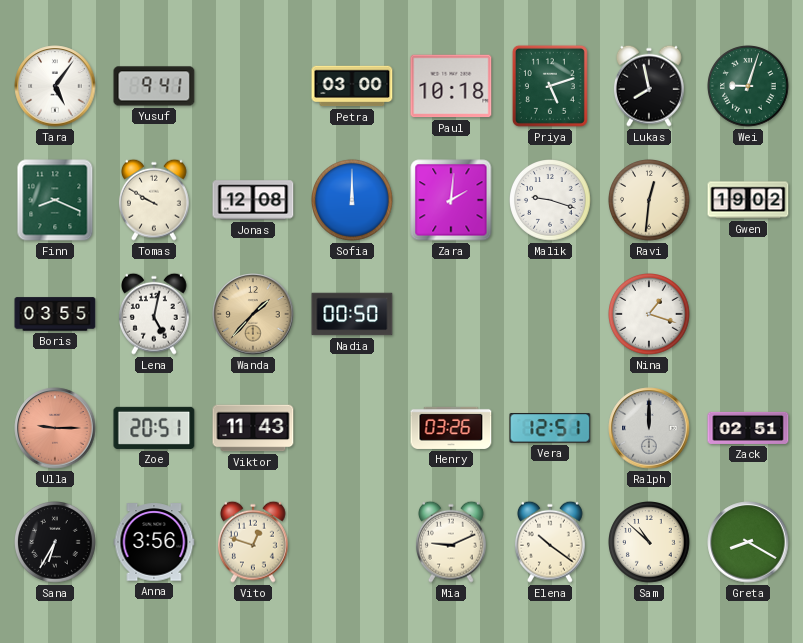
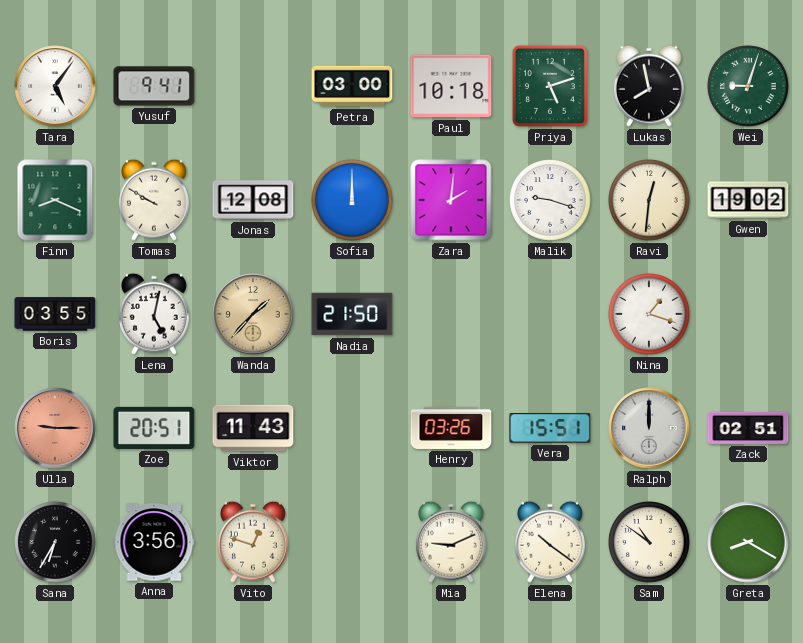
Nadia: 00:50 -> 21:50 (352, 314)
Vera: 12:51 -> 15:51 (550, 428)
Sam: 10:52 -> 10:51 (649, 542)
